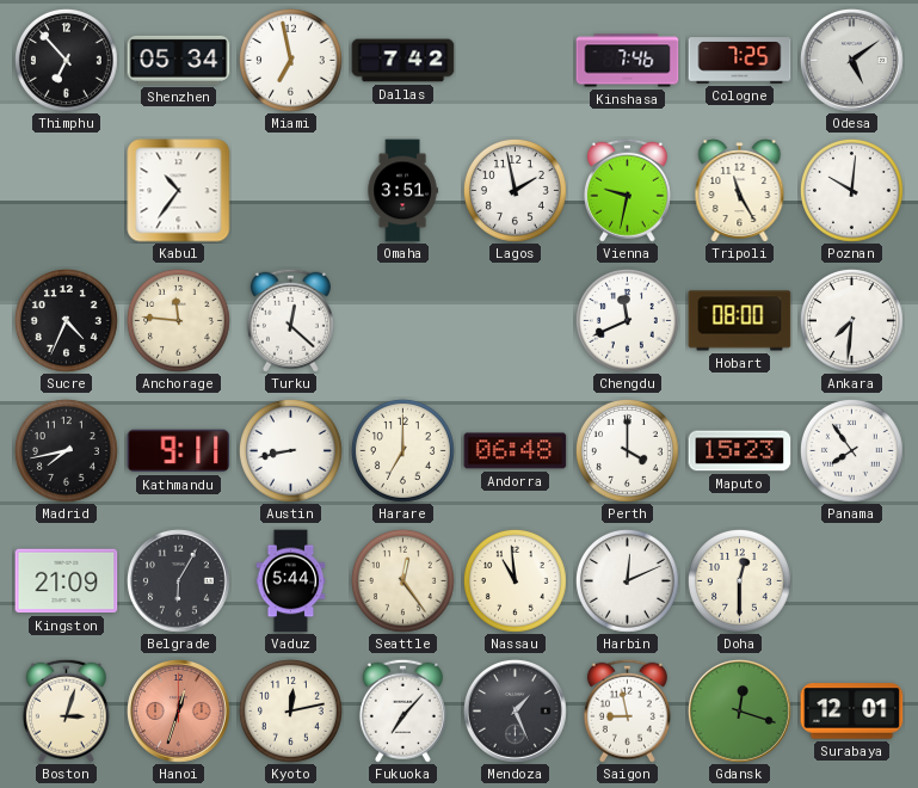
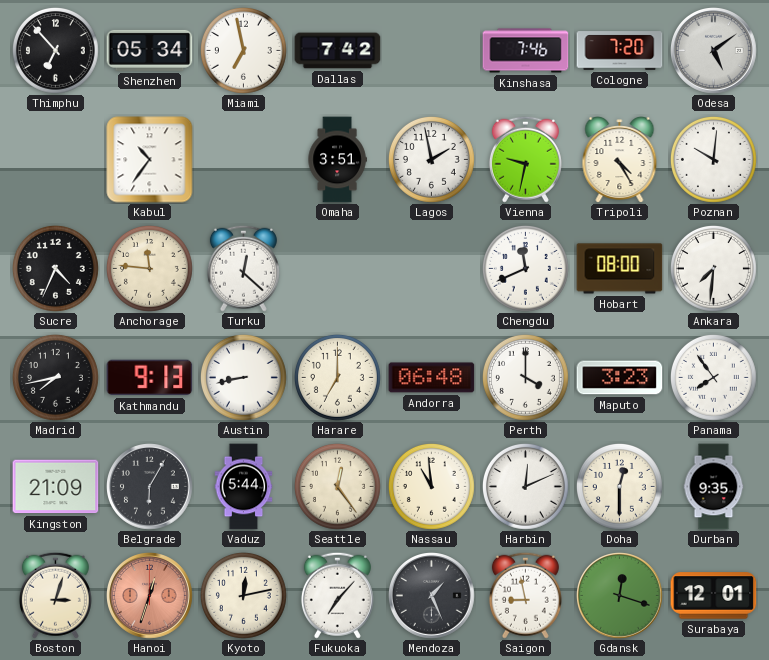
Cologne: 7:25 -> 7:20 (620, 51)
Tripoli: 11:25 -> 4:25 (620, 160)
Kathmandu: 9:11 -> 9:13 (150, 378)
Maputo: 15:23 -> 3:23 (620, 378)
Durban: none -> 9:35 (714, 487)
